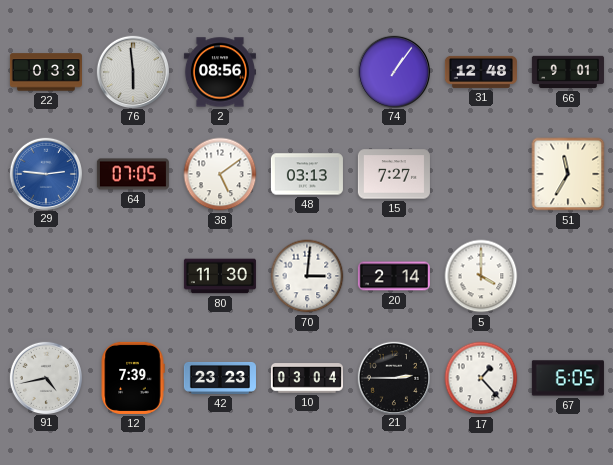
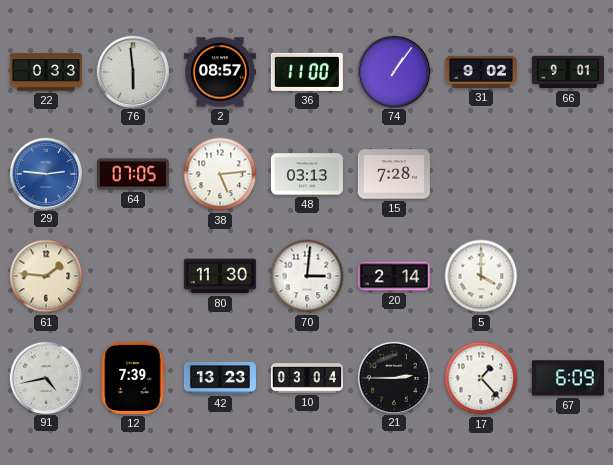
2: 08:56 -> 08:57 (220, 72)
36: none -> 11:00 (307, 72)
31: 12:48 -> 9:02 (481, 72)
38: 5:09 -> 5:14 (220, 174)
15: 7:27 -> 7:28 (394, 174)
51: 11:35 -> none (568, 174)
61: none -> 1:46 (46, 276)
42: 23:23 -> 13:23 (220, 378)
67: 6:05 -> 6:09 (568, 378)
